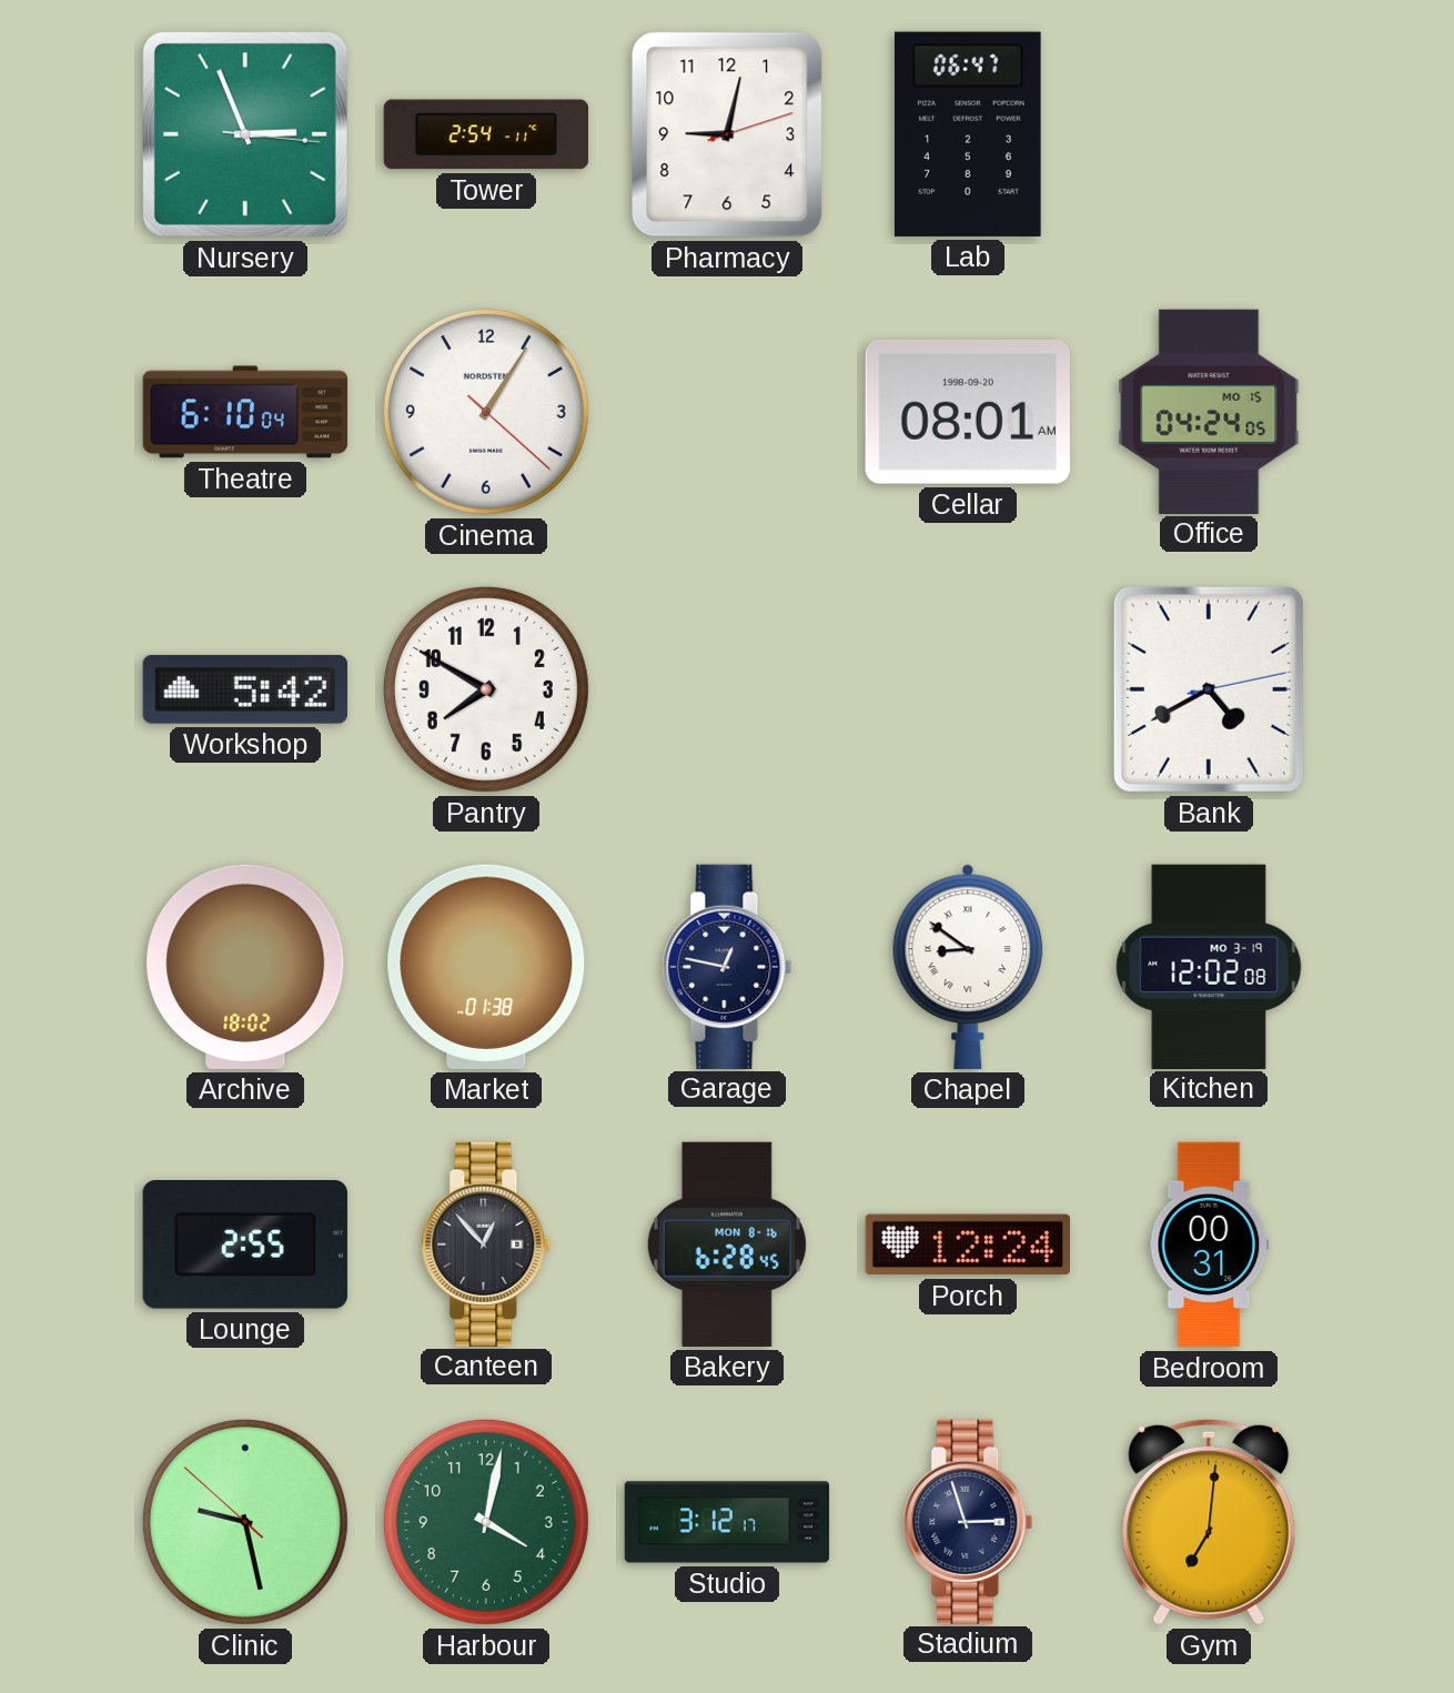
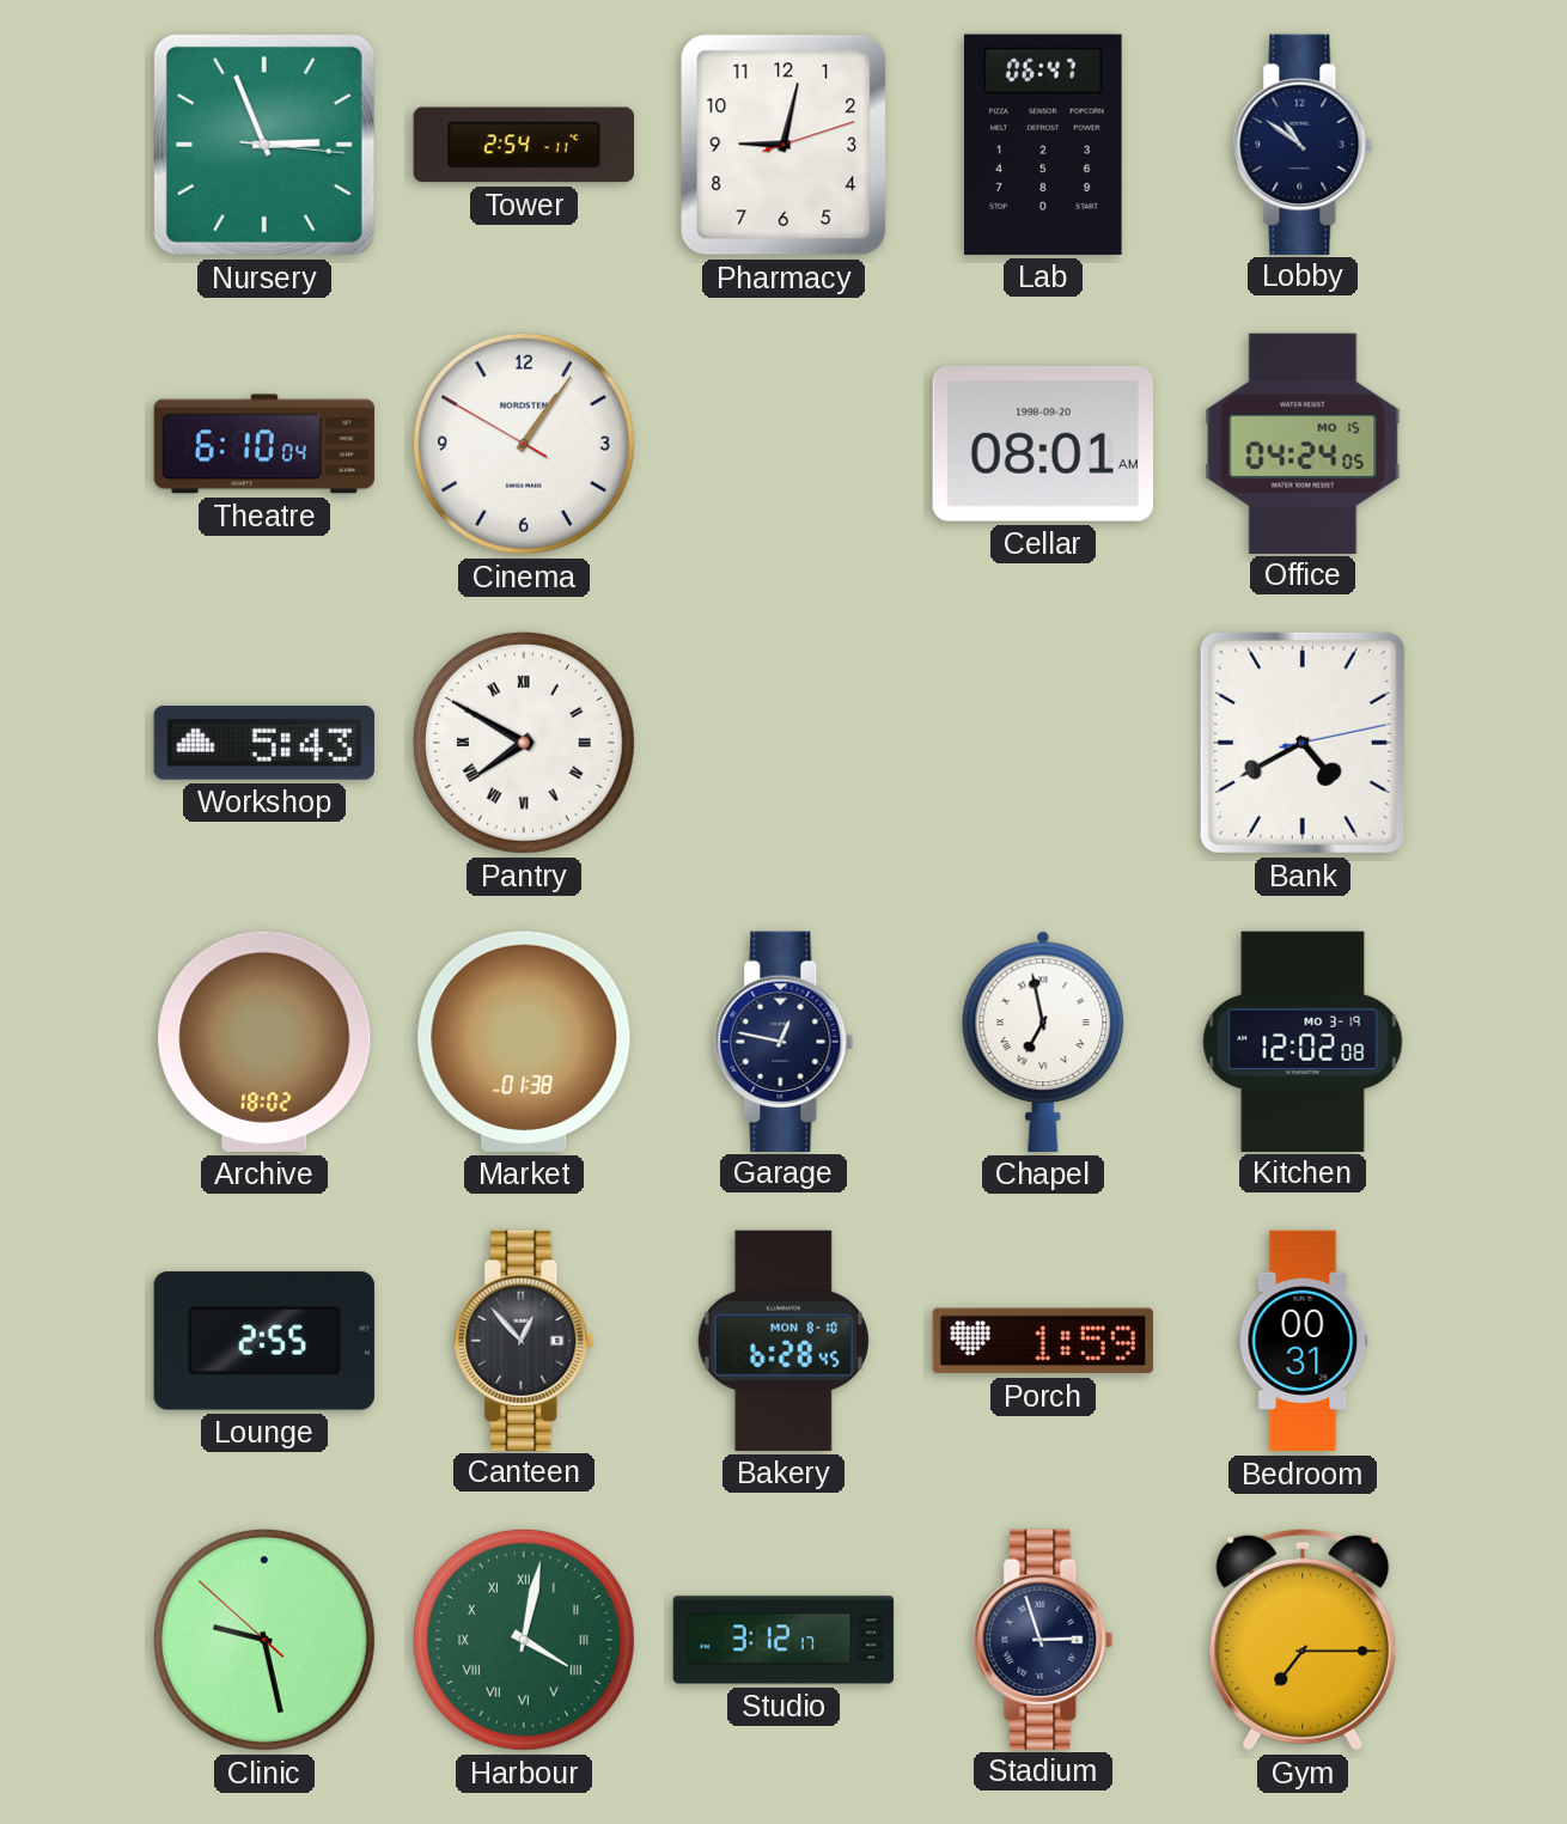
Lobby: none -> 10:51 (1303, 144)
Cinema: 1:05:22 -> 1:05:50 (524, 444)
Workshop: 5:42 -> 5:43 (264, 743)
Pantry numerals: Arabic -> Roman (524, 743)
Chapel: 8:51 -> 6:58 (1043, 1042)
Bakery date: MON 8-16 -> MON 8-10 (783, 1341)
Porch: 12:24 -> 1:59 (1043, 1341)
Harbour numerals: Arabic -> Roman (524, 1640)
Gym: 7:01 -> 7:15 (1303, 1640)
